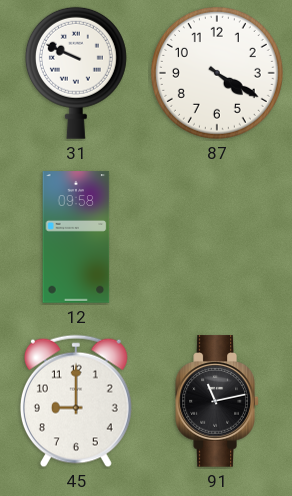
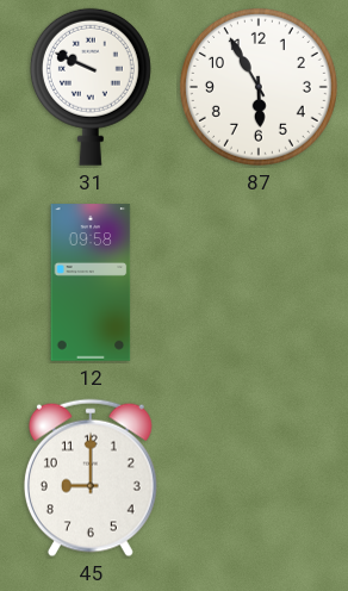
87: 4:20 -> 5:55 (259, 87)
91: 11:13 -> none (217, 401)
